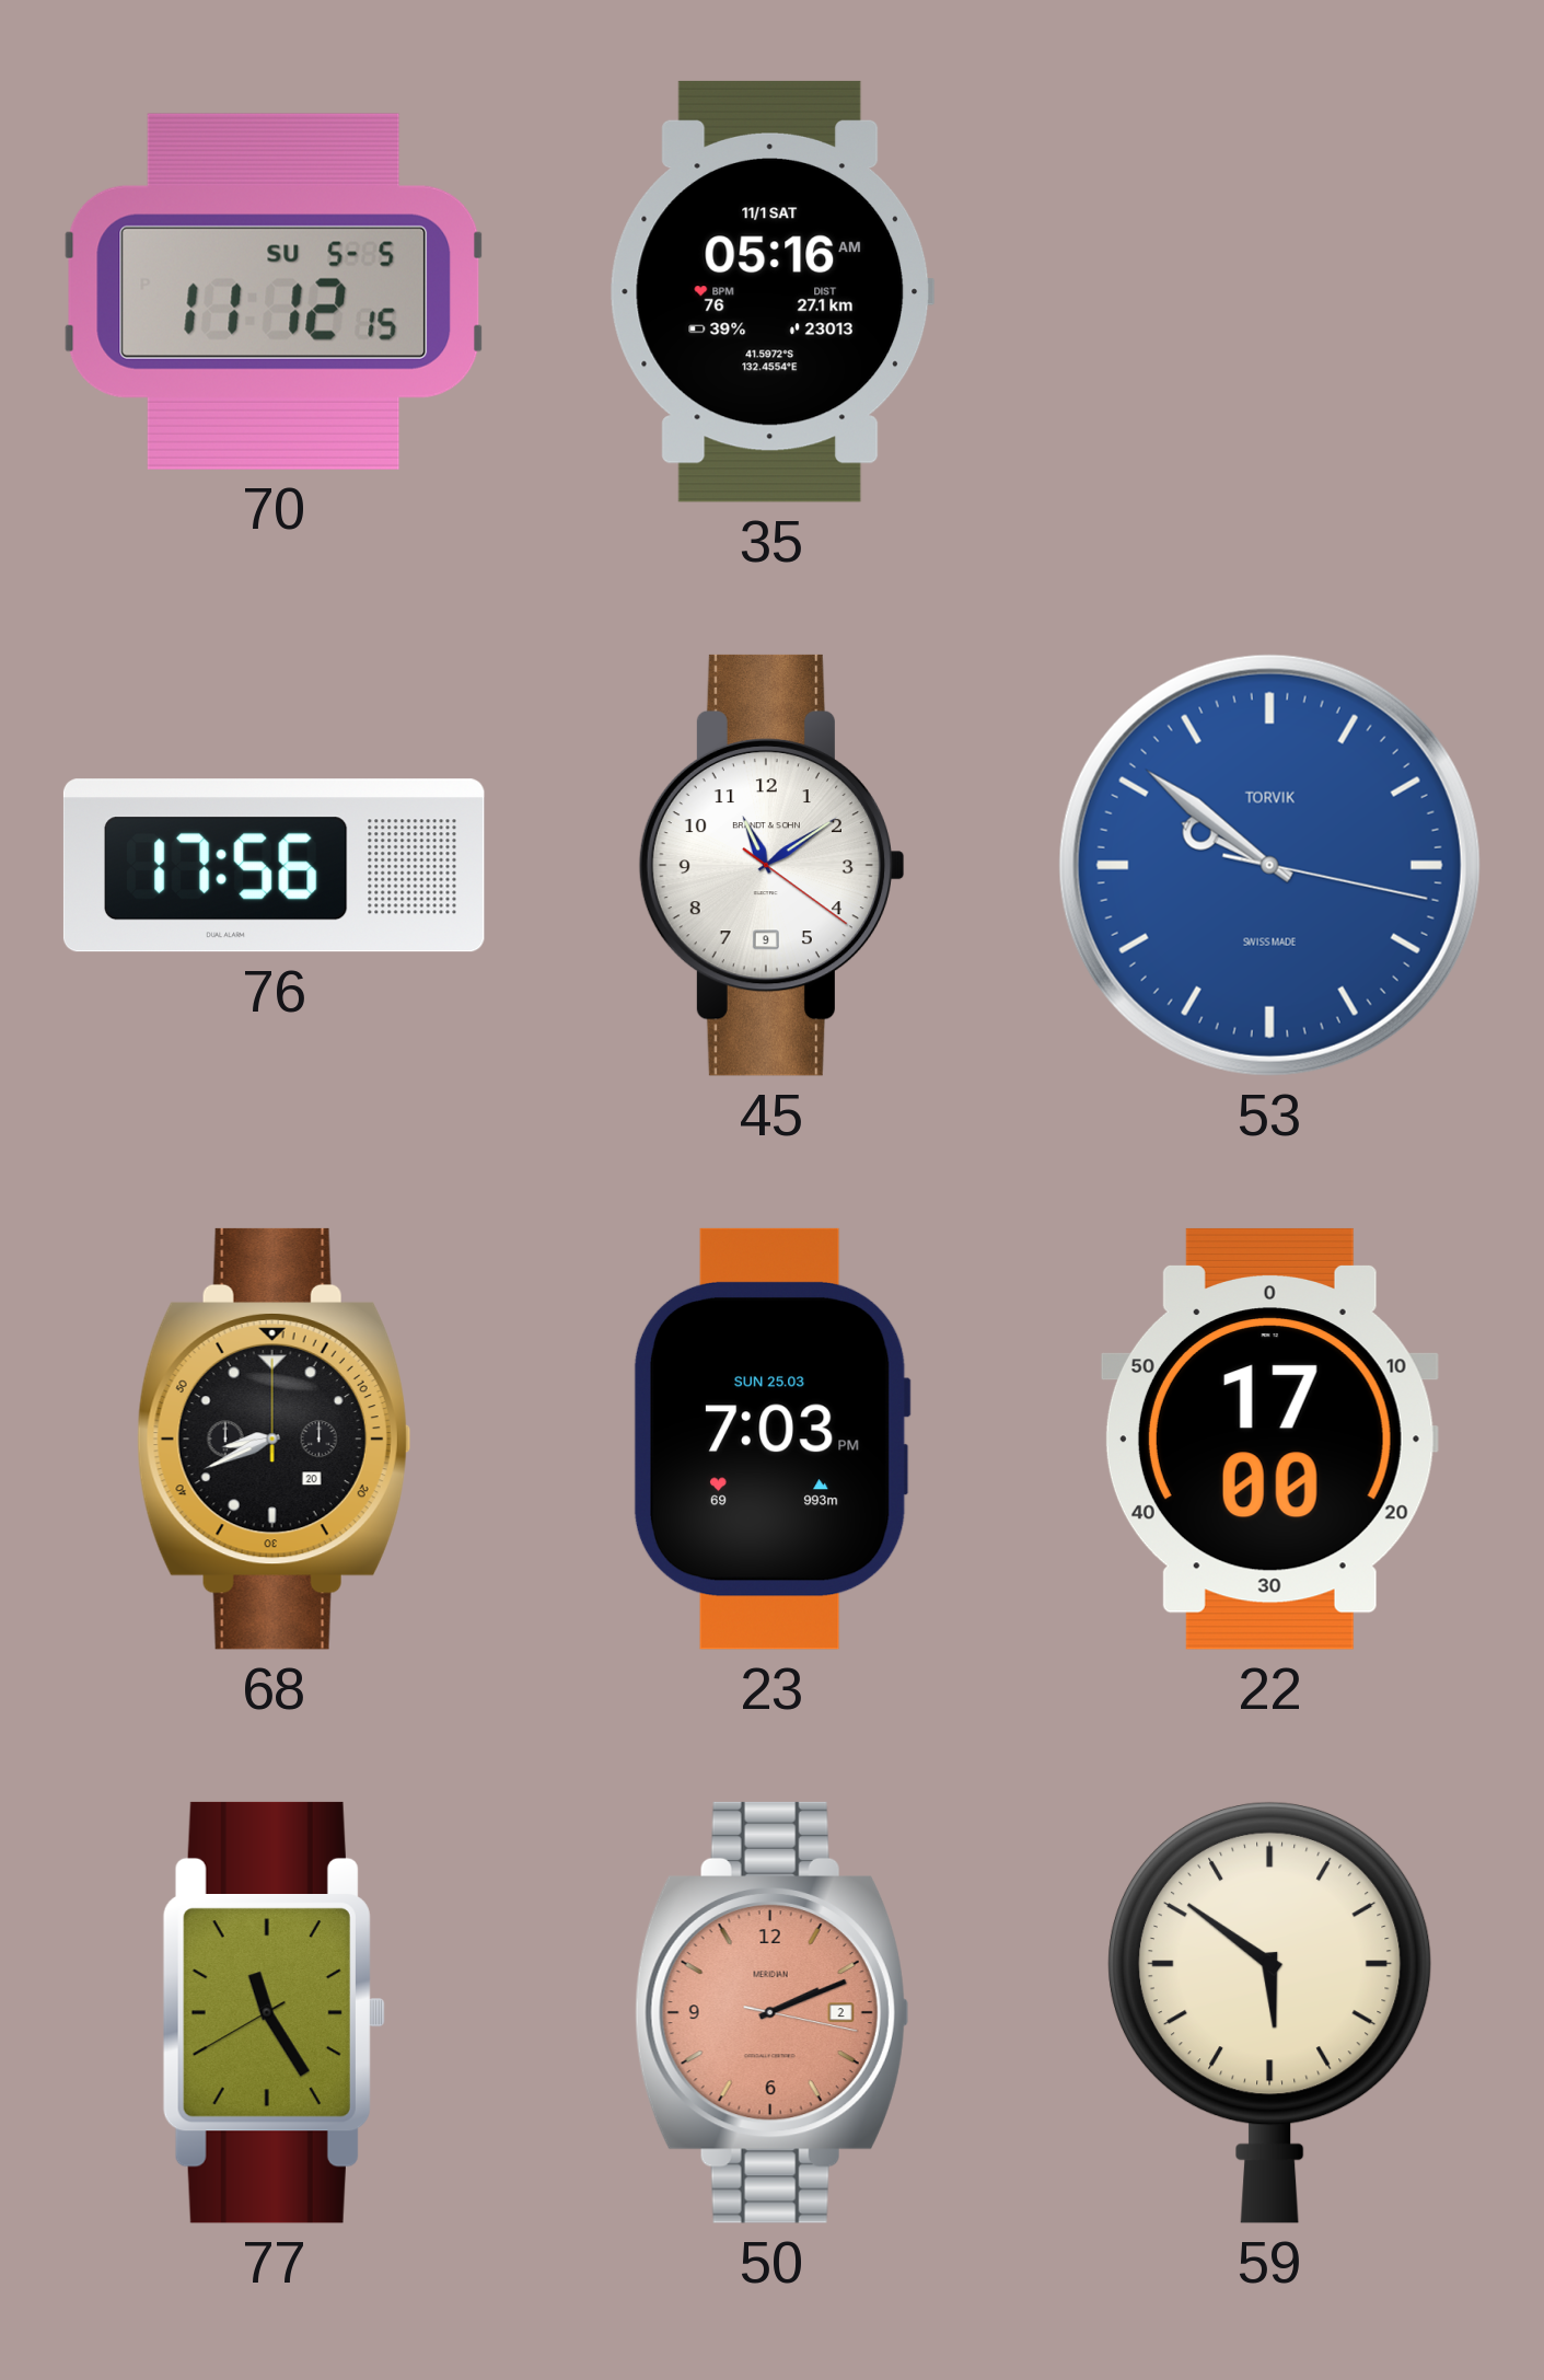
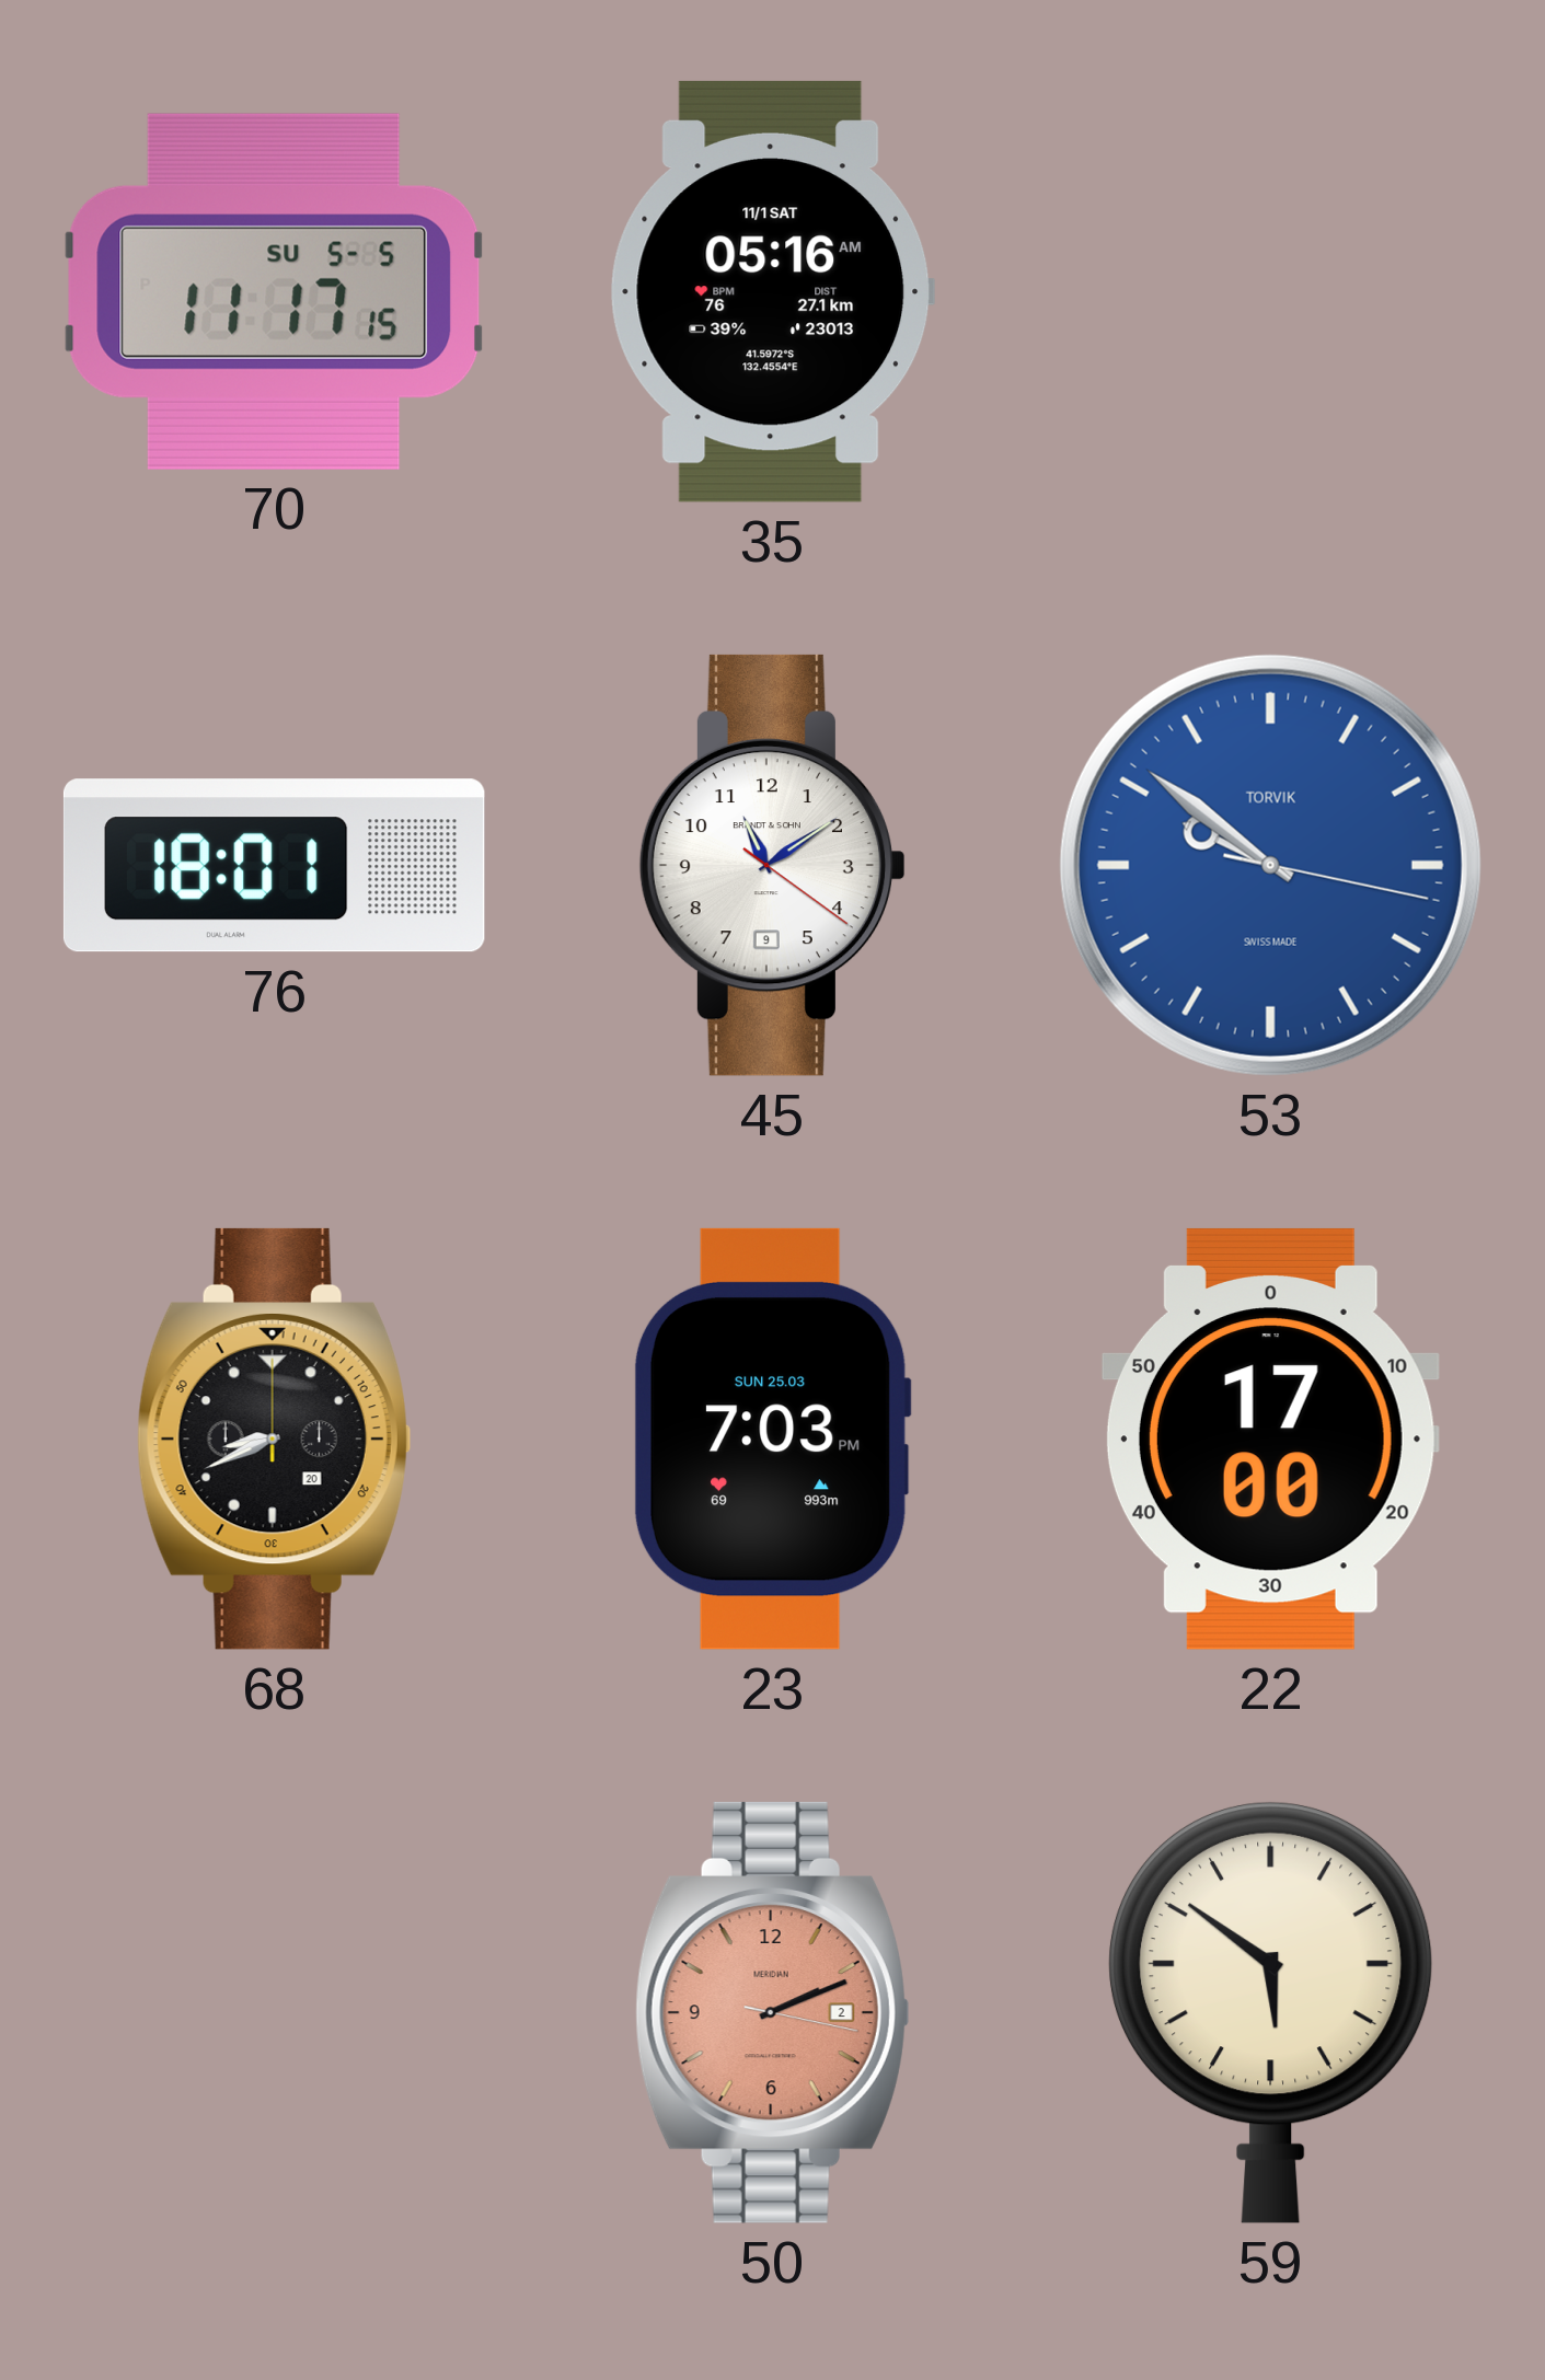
70: 11:12 -> 11:17 (275, 291)
76: 17:56 -> 18:01 (274, 866)
77: 11:24 -> none (274, 2012)
